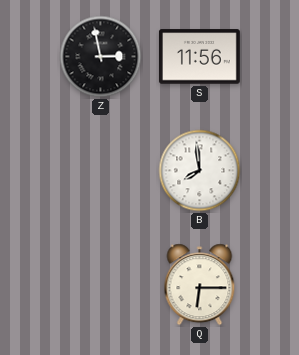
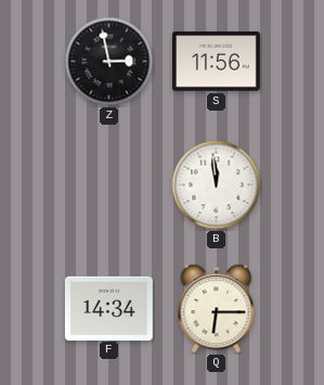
B: 7:59 -> 11:59 (217, 185)
F: none -> 14:34 (108, 308)
